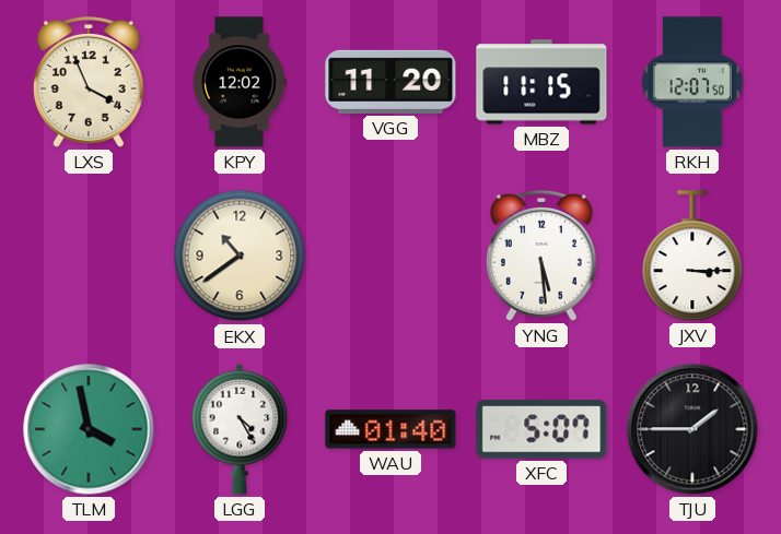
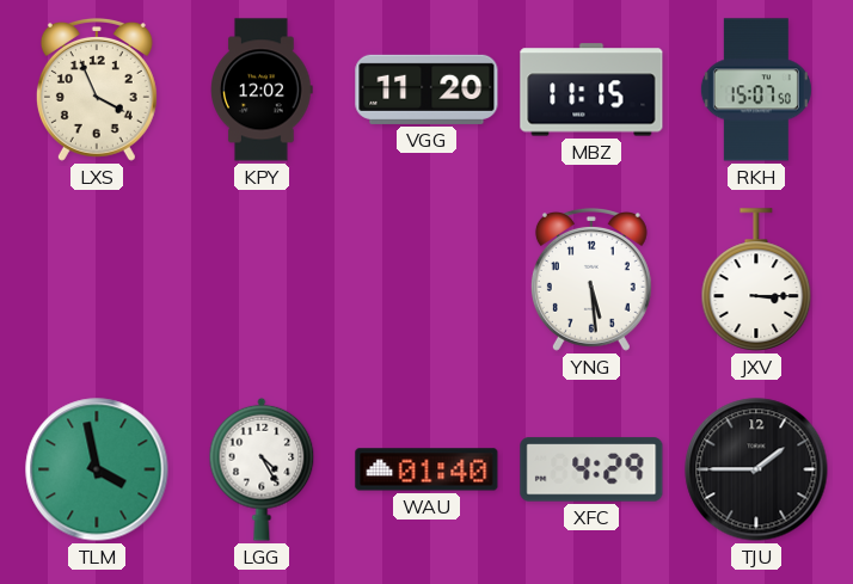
RKH: 12:07 -> 15:07 (756, 90)
EKX: 10:39 -> none (240, 256)
XFC: 5:07 -> 4:29 (591, 469)
